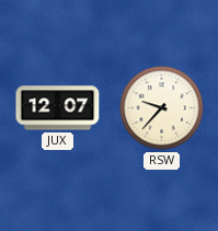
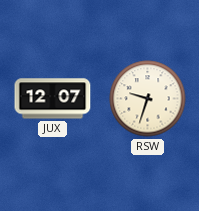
RSW: 9:37 -> 9:33 (148, 99)
